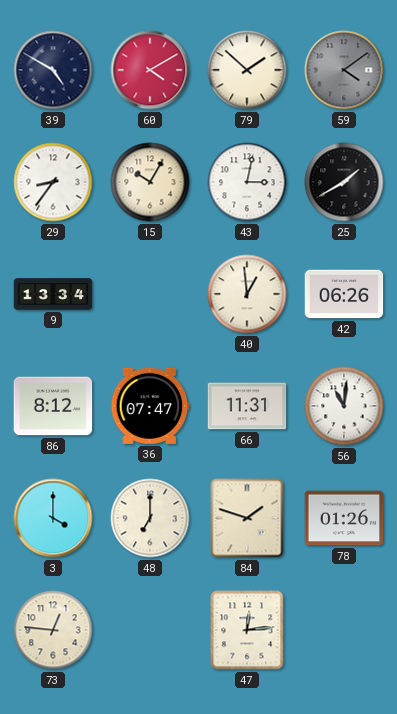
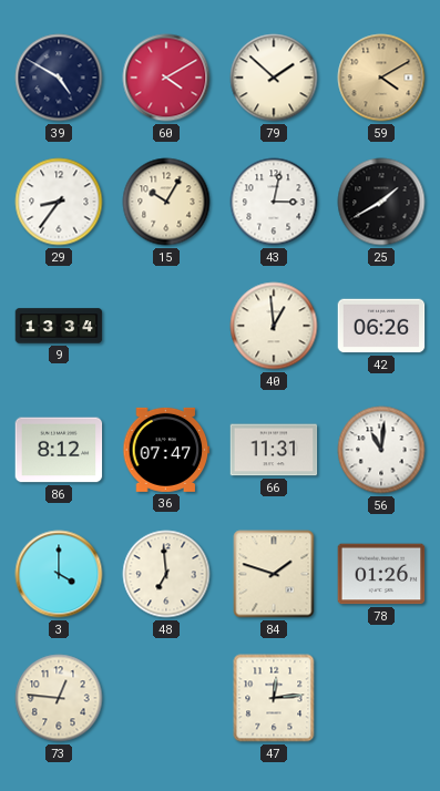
59: 4:09 -> 4:10 (381, 78)
59 dial: grey -> champagne (381, 78)
48: 7:00 -> 6:59 (166, 574)
